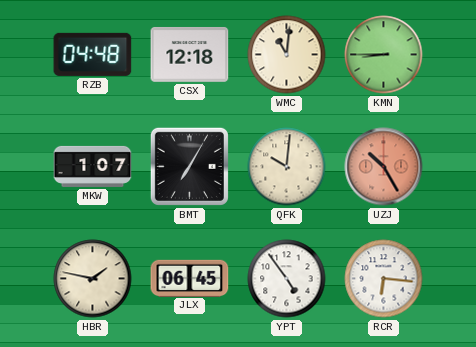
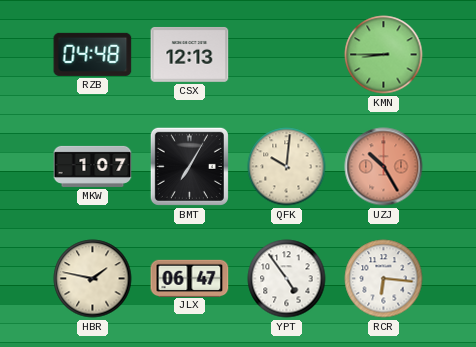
CSX: 12:18 -> 12:13 (190, 54)
WMC: 11:01 -> none (287, 55)
JLX: 06:45 -> 06:47 (190, 278)
